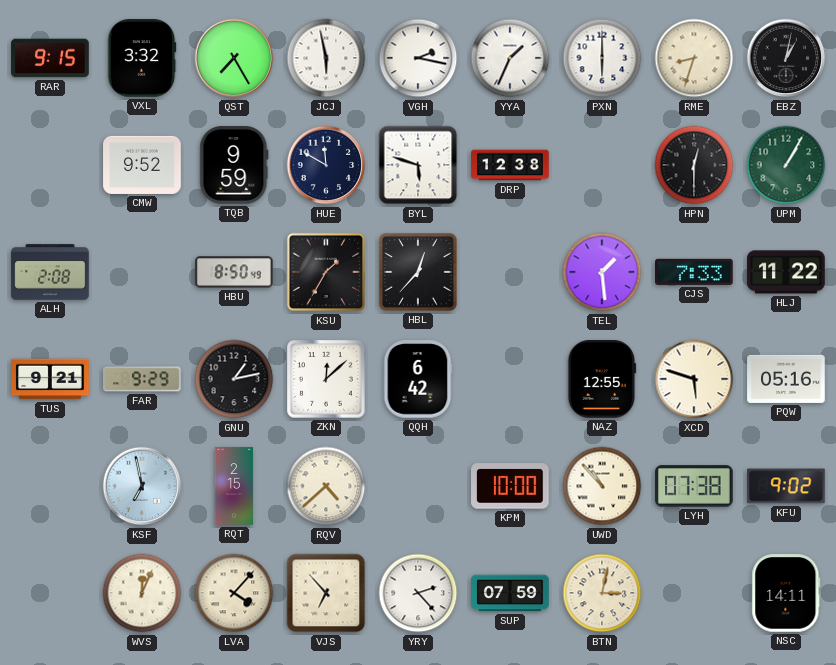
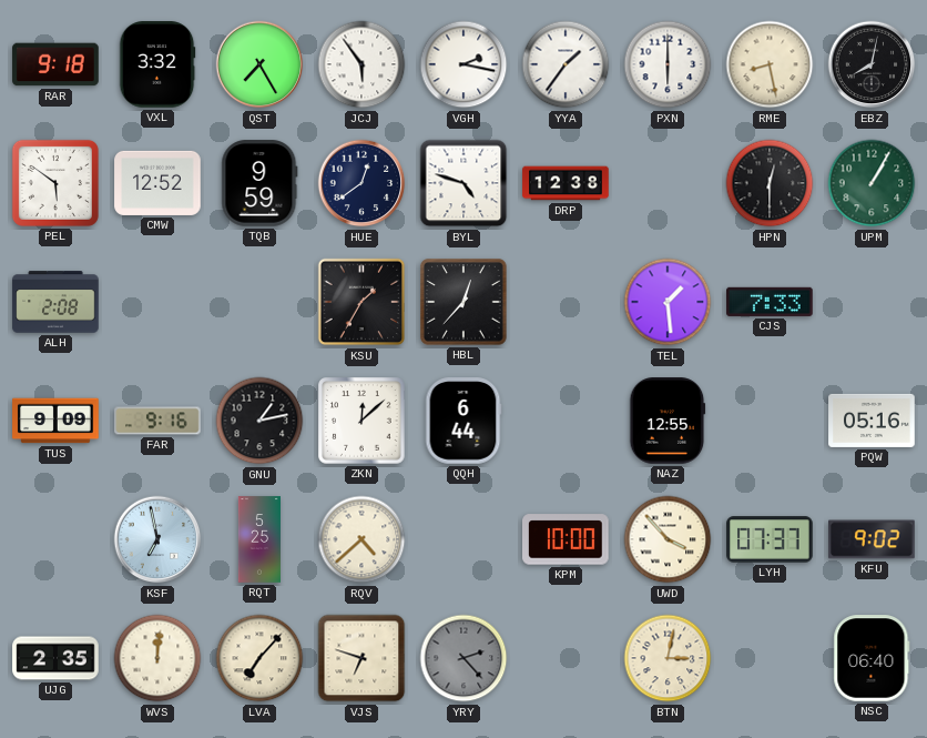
RAR: 9:15 -> 9:18 (55, 64)
JCJ: 5:58 -> 5:54 (361, 64)
YYA: 1:34 -> 1:36 (566, 64)
RME: 8:33 -> 8:28 (770, 64)
EBZ: 1:02 -> 8:02 (872, 64)
PEL: none -> 5:51 (55, 183)
CMW: 9:52 -> 12:52 (157, 183)
HUE: 11:50 -> 12:39 (361, 183)
BYL: 5:48 -> 4:48 (463, 183)
HBU: 8:50 -> none (234, 272)
HLJ: 11:22 -> none (786, 272)
TUS: 9:21 -> 9:09 (55, 421)
FAR: 9:29 -> 9:16 (157, 421)
QQH: 6:42 -> 6:44 (463, 421)
XCD: 5:48 -> none (694, 379)
RQT: 2:15 -> 5:25 (258, 539)
UWD: 10:53 -> 3:53 (668, 539)
LYH: 07:38 -> 07:37 (770, 539)
UJG: none -> 2:35 (55, 658)
WVS: 12:04 -> 12:01 (157, 658)
LVA: 4:07 -> 7:07 (259, 658)
VJS: 6:53 -> 6:48 (361, 658)
YRY dial: white -> grey (463, 658)
SUP: 07:59 -> none (510, 593)
NSC: 14:11 -> 06:40 (872, 658)
